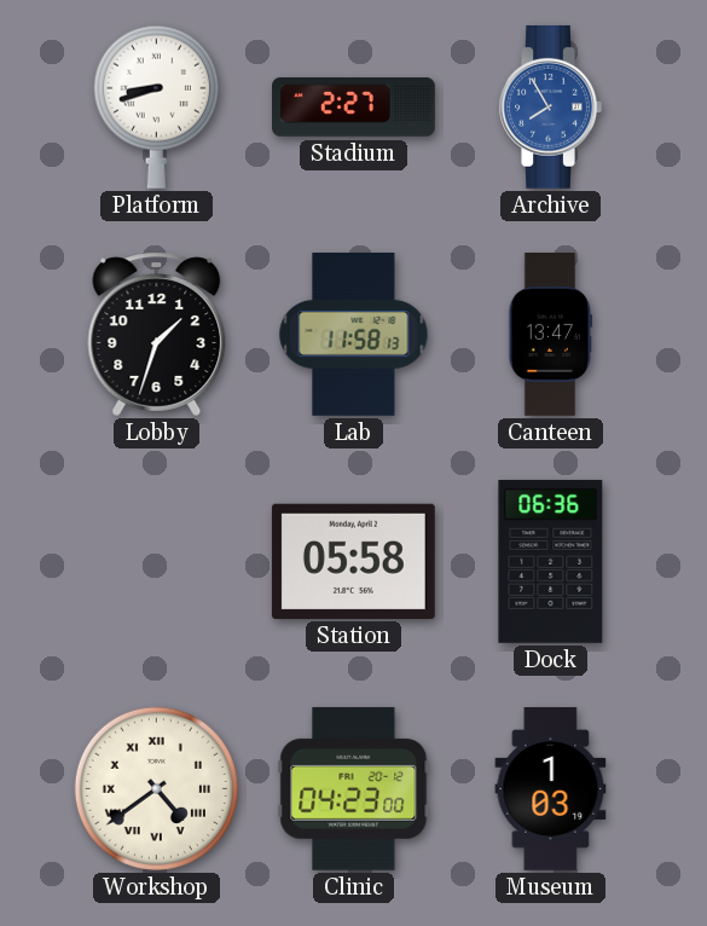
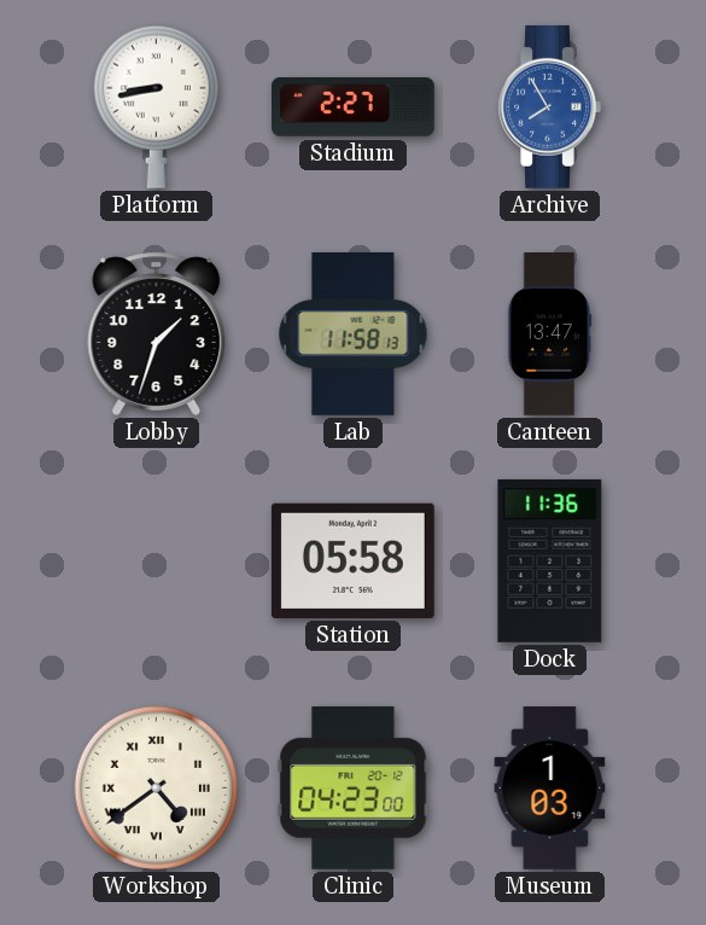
Platform: 8:42 -> 8:43 (156, 106)
Dock: 06:36 -> 11:36 (550, 560)
